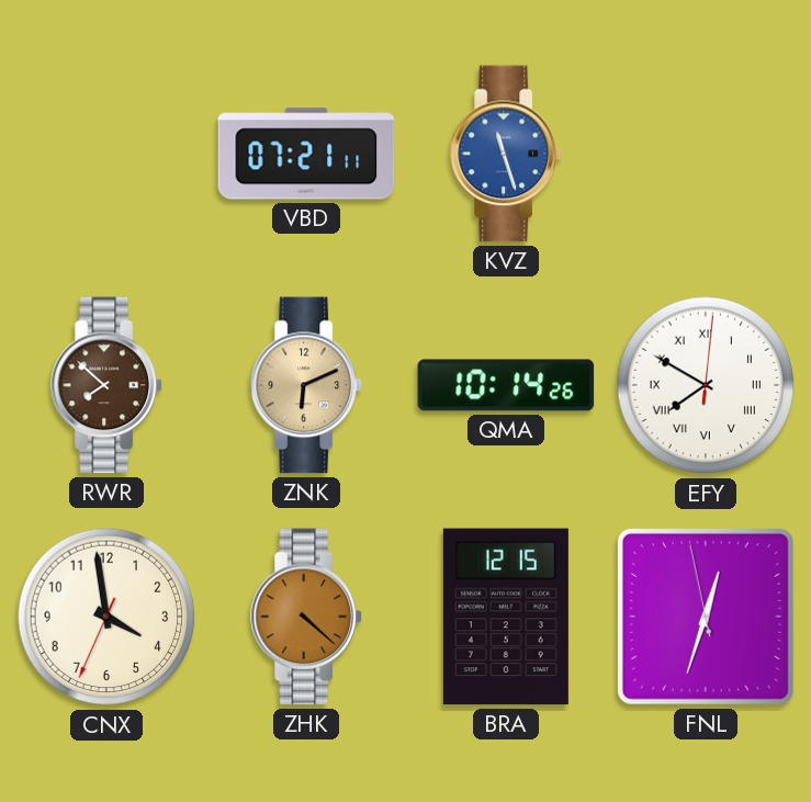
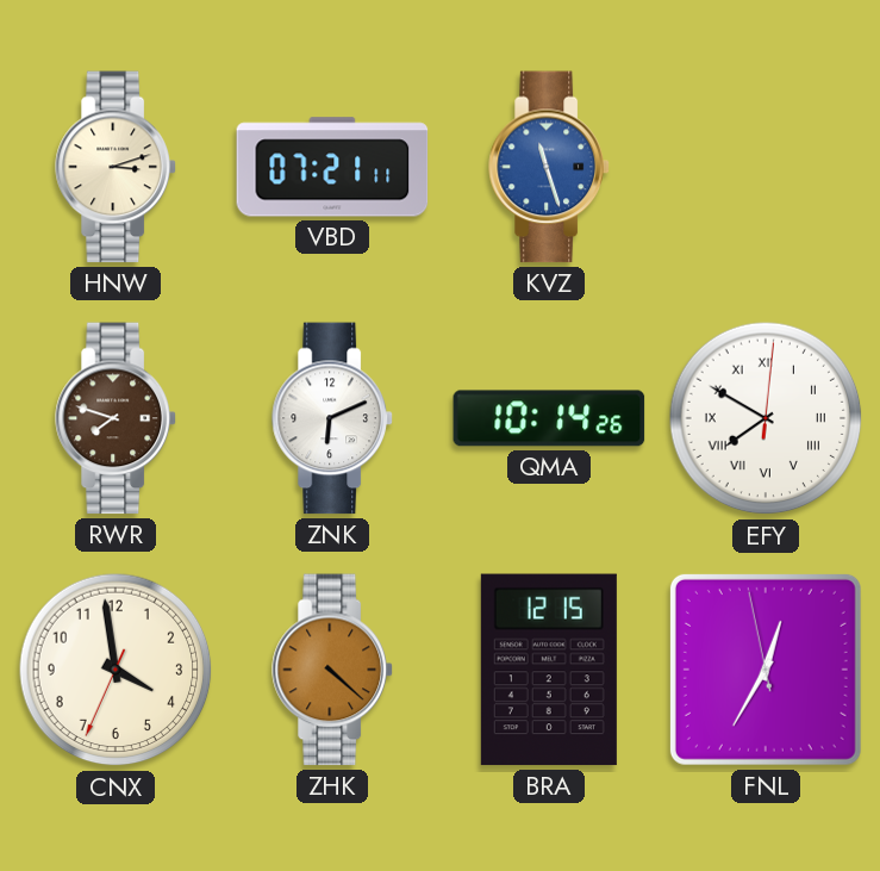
HNW: none -> 3:12 (116, 167)
RWR: 7:52 -> 7:48 (116, 418)
ZNK dial: champagne -> white (332, 418)
FNL: 12:32 -> 12:34 (766, 670)
